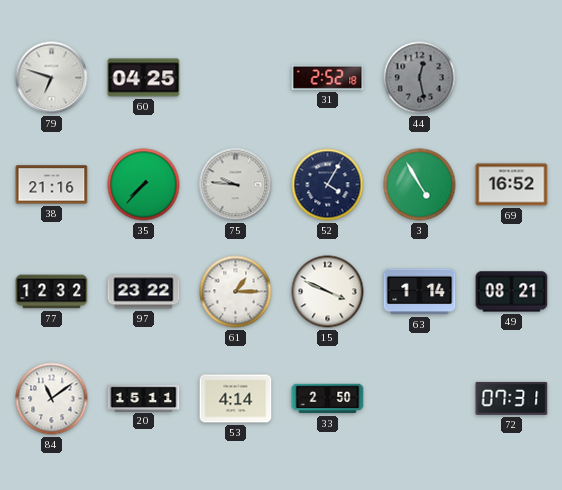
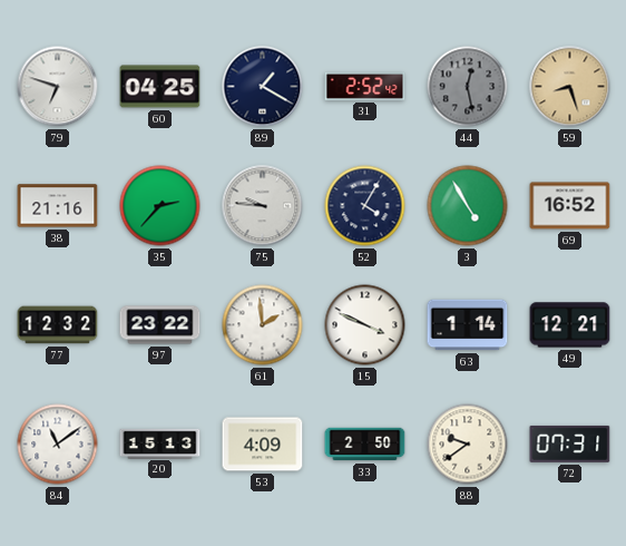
89: none -> 1:20 (263, 87)
31: 2:52:18 -> 2:52:42 (365, 86)
59: none -> 8:27 (570, 87)
35: 7:37 -> 2:37 (160, 206)
61: 1:15 -> 1:59 (263, 325)
49: 08:21 -> 12:21 (570, 325)
20: 15:11 -> 15:13 (160, 443)
53: 4:14 -> 4:09 (263, 445)
88: none -> 9:39 (468, 445)
